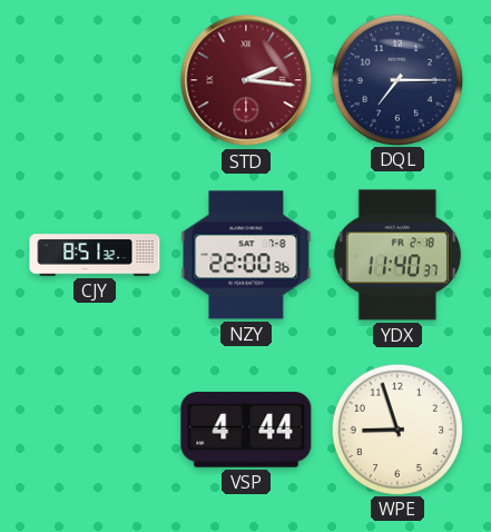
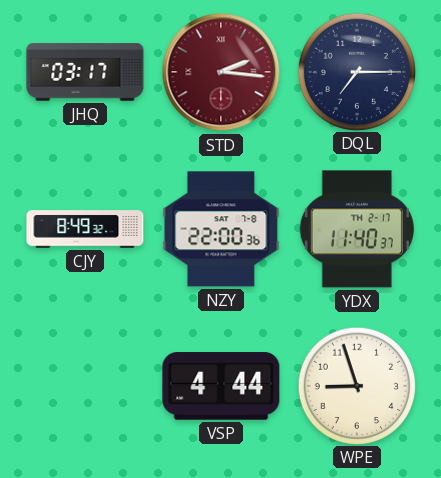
JHQ: none -> 03:17 (85, 72)
CJY: 8:51 -> 8:49 (85, 229)
YDX date: FR 2-18 -> TH 2-17 (357, 229)
